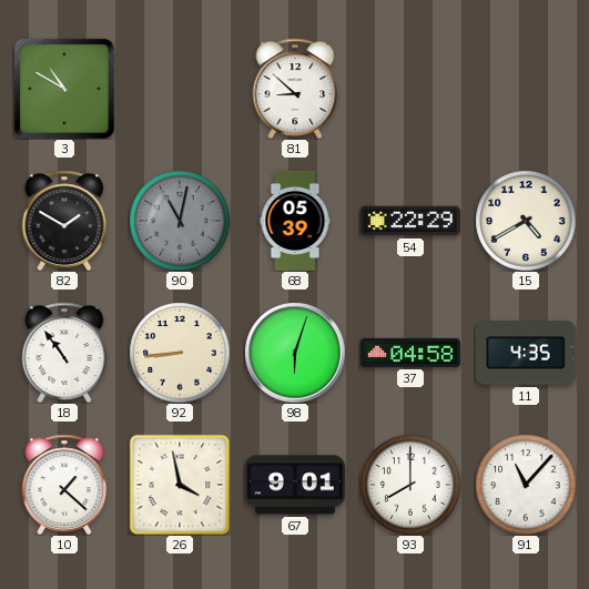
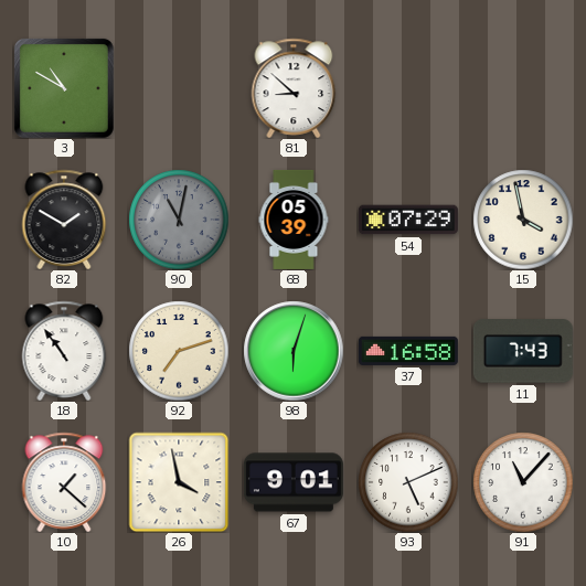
54: 22:29 -> 07:29 (408, 220)
15: 4:40 -> 3:58 (523, 220)
92: 8:44 -> 7:12 (179, 351)
37: 04:58 -> 16:58 (408, 351)
11: 4:35 -> 7:43 (523, 351)
93: 8:00 -> 5:11 (408, 482)
